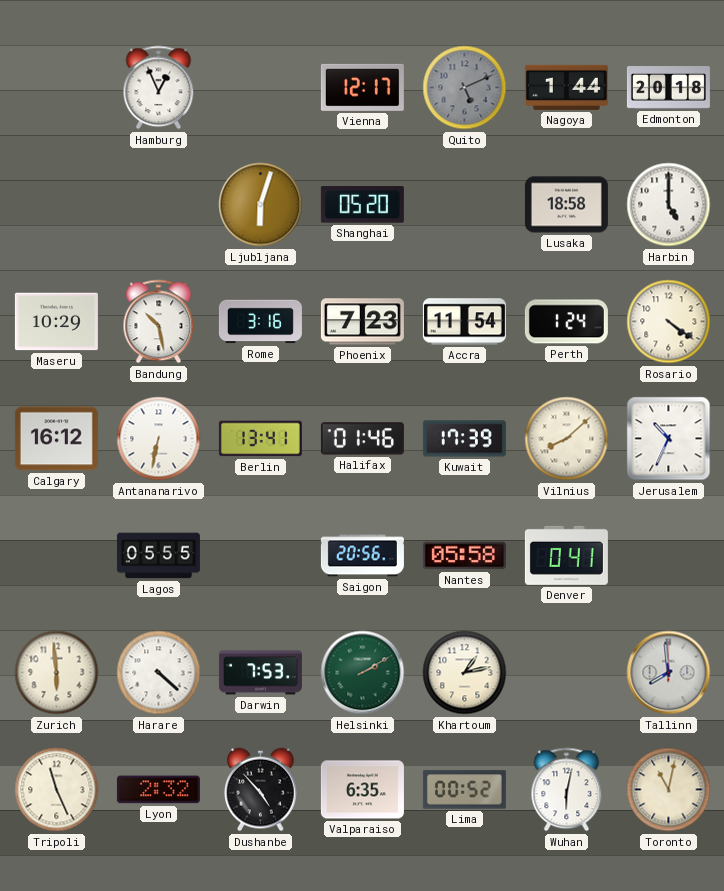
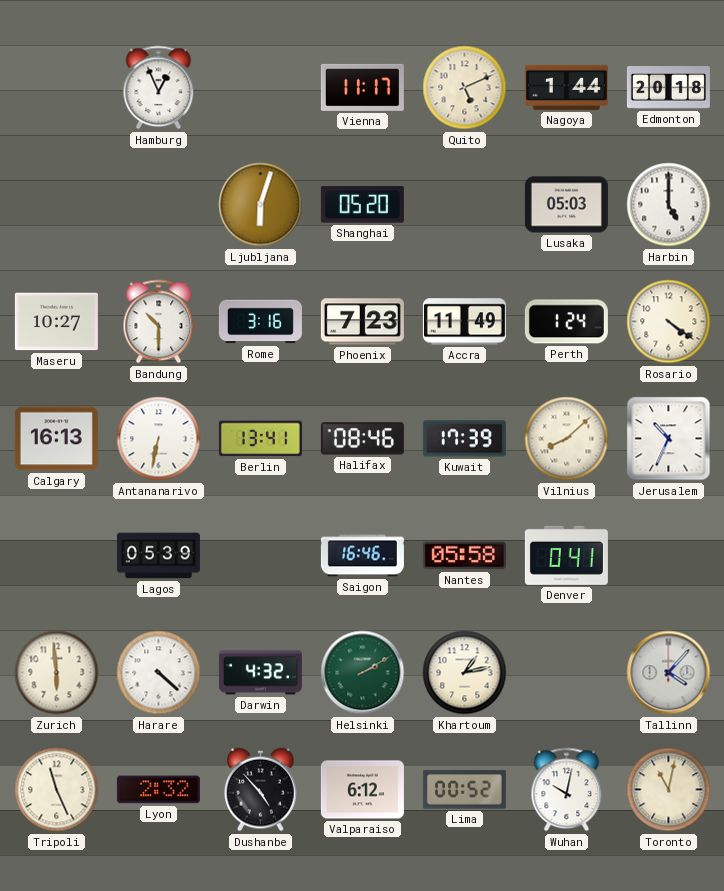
Vienna: 12:17 -> 11:17 (362, 87)
Quito dial: grey -> cream (465, 88)
Lusaka: 18:58 -> 05:03 (566, 205)
Maseru: 10:29 -> 10:27 (56, 322)
Bandung: 10:28 -> 10:30 (159, 322)
Accra: 11:54 -> 11:49 (464, 322)
Calgary: 16:12 -> 16:13 (56, 439)
Halifax: 01:46 -> 08:46 (362, 439)
Lagos: 05:55 -> 05:39 (158, 556)
Saigon: 20:56 -> 16:46 (362, 556)
Darwin: 7:53 -> 4:32 (260, 673)
Tallinn: 7:59 -> 4:07 (669, 673)
Valparaiso: 6:35 -> 6:12 (362, 790)
Wuhan: 6:02 -> 10:02 (567, 790)
